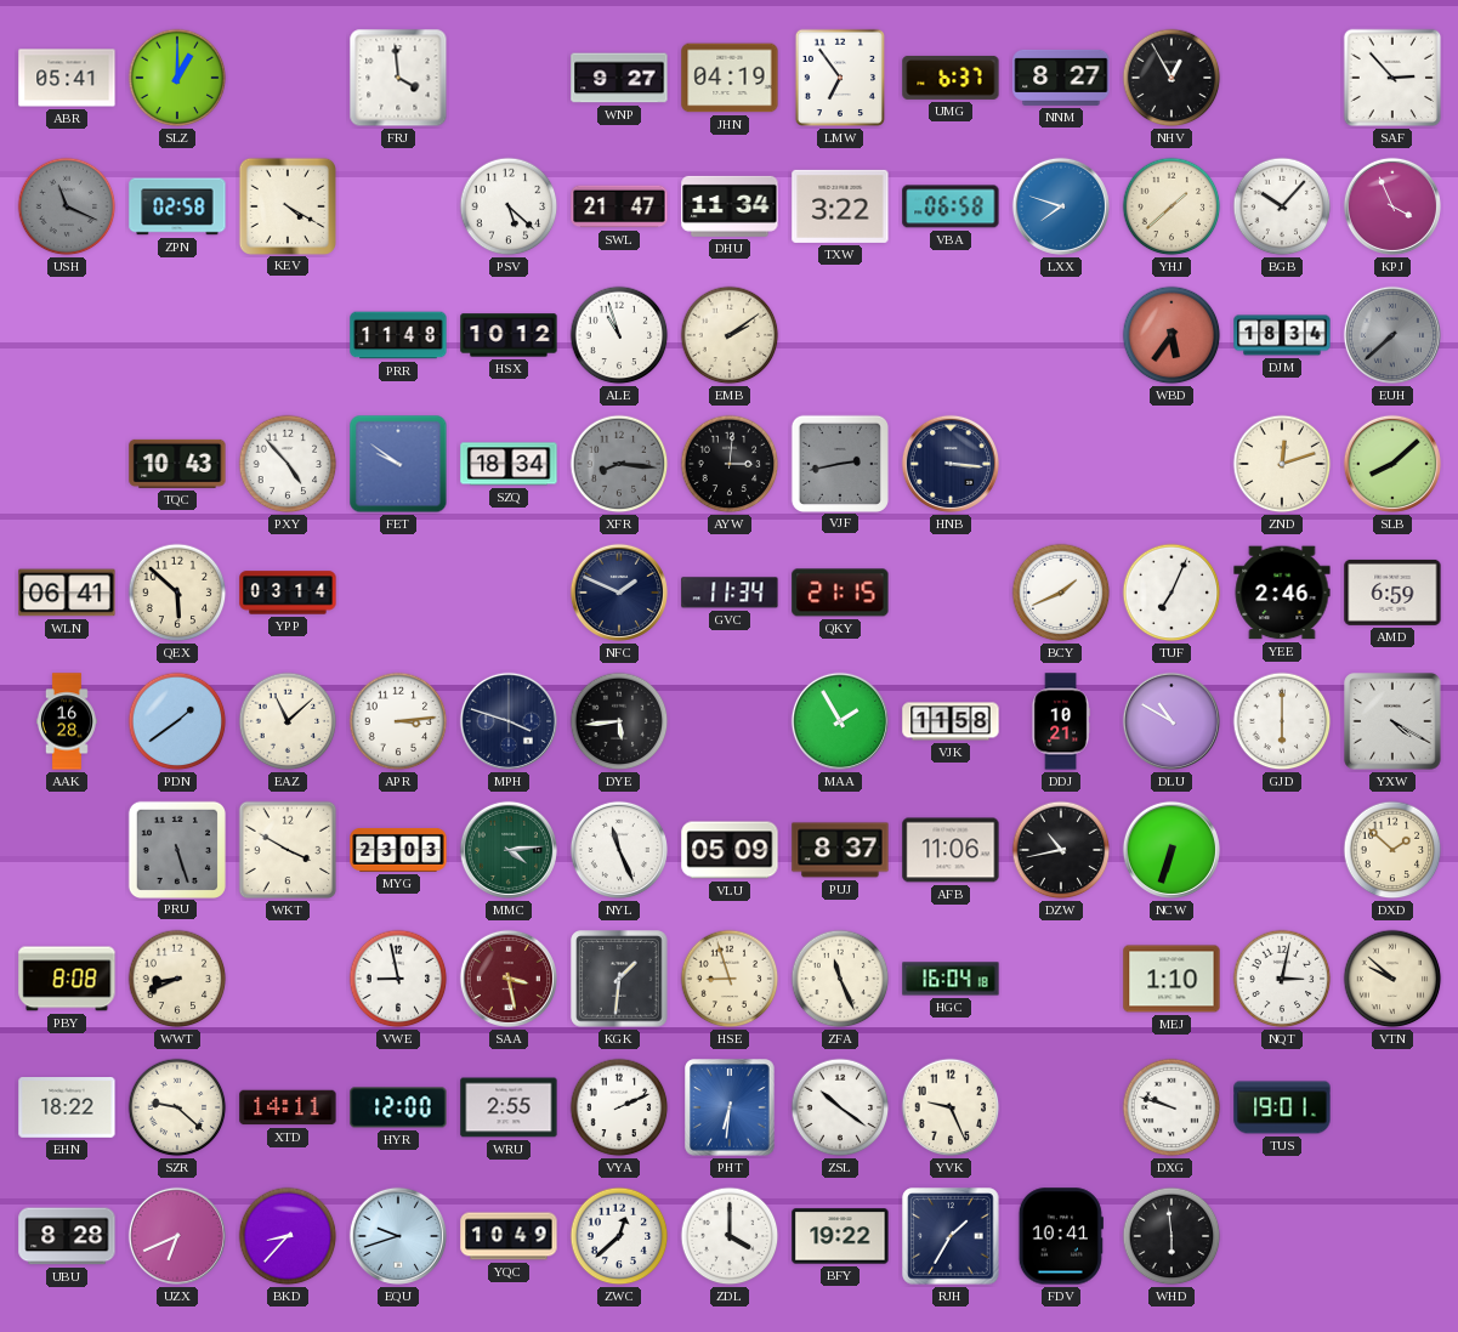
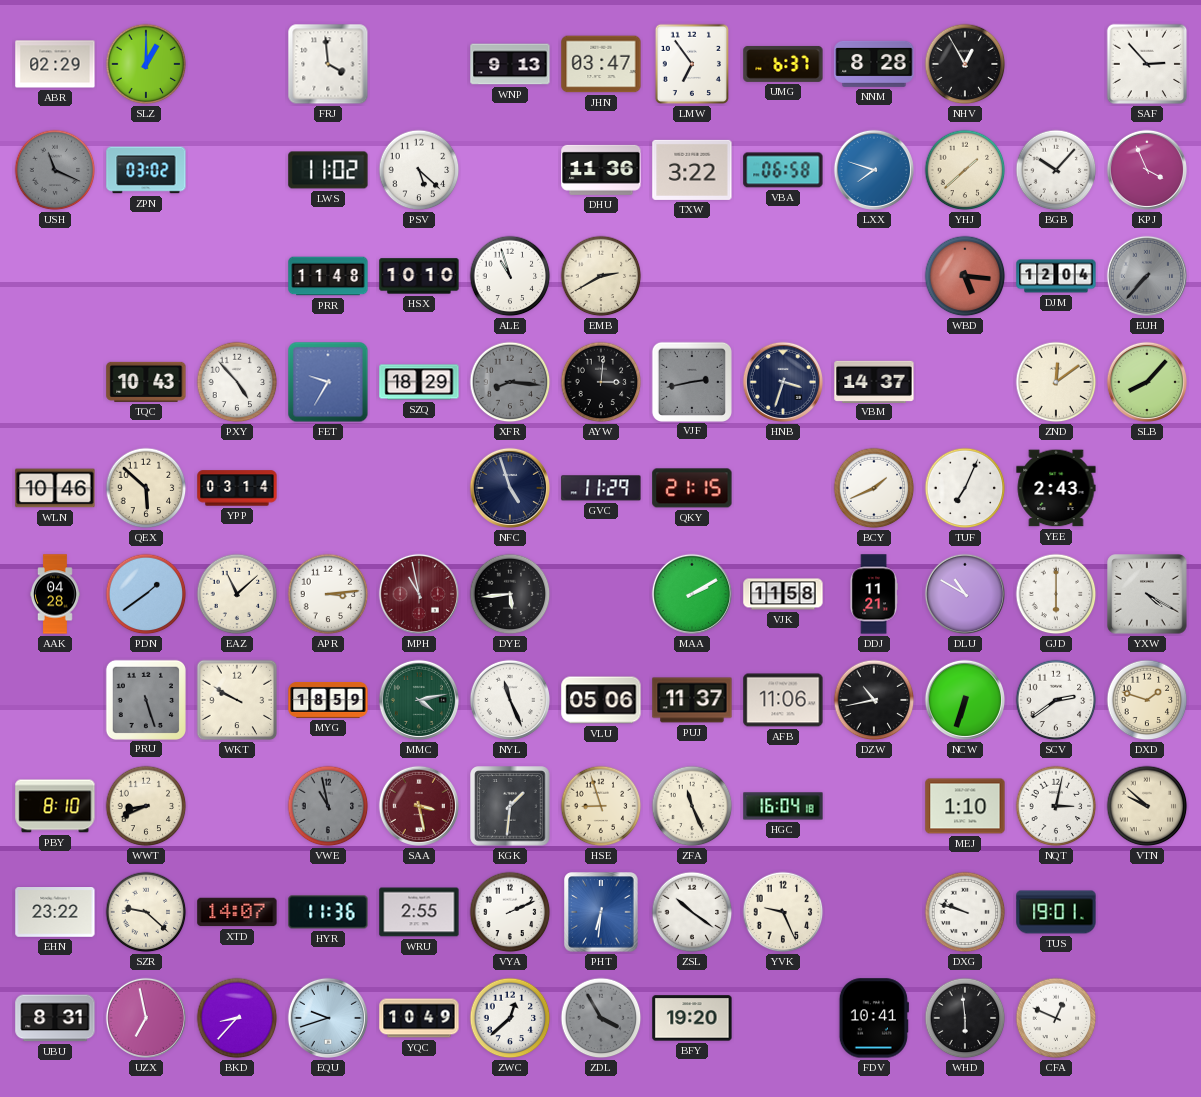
ABR: 05:41 -> 02:29 (55, 64)
WNP: 9:27 -> 9:13 (510, 64)
JHN: 04:19 -> 03:47 (601, 64)
NNM: 8:27 -> 8:28 (874, 64)
ZPN: 02:58 -> 03:02 (146, 170)
KEV: 4:20 -> none (287, 205)
LWS: none -> 11:02 (328, 170)
SWL: 21:47 -> none (619, 206)
DHU: 11:34 -> 11:36 (601, 170)
HSX: 10:12 -> 10:10 (419, 276)
EMB: 2:09 -> 2:40 (601, 276)
WBD: 5:36 -> 5:16 (965, 276)
DJM: 18:34 -> 12:04 (1056, 276)
EUH: 7:38 -> 7:37 (1147, 276)
FET: 9:51 -> 9:35 (328, 382)
SZQ: 18:34 -> 18:29 (419, 382)
HNB: 3:16 -> 3:33 (783, 382)
VBM: none -> 14:37 (874, 381)
ZND: 12:12 -> 12:09 (1056, 382)
SLB: 8:08 -> 8:07 (1147, 382)
WLN: 06:41 -> 10:46 (55, 488)
NFC: 1:49 -> 4:57 (510, 488)
GVC: 11:34 -> 11:29 (601, 488)
YEE: 2:46 -> 2:43 (1056, 488)
AMD: 6:59 -> none (1392, 593)
AAK: 16:28 -> 04:28 (55, 594)
MPH: 3:48 -> 10:58 (419, 594)
MPH dial: navy -> burgundy (419, 594)
MAA: 1:55 -> 2:10 (692, 594)
DDJ: 10:21 -> 11:21 (874, 594)
WKT: 3:50 -> 9:50 (237, 700)
MYG: 23:03 -> 18:59 (328, 701)
MMC: 4:14 -> 4:13 (419, 700)
VLU: 05:09 -> 05:06 (601, 700)
PUJ: 8:37 -> 11:37 (692, 700)
SCV: none -> 2:39 (1056, 700)
DXD: 1:52 -> 1:48 (1147, 700)
PBY: 8:08 -> 8:10 (55, 806)
VWE: 8:58 -> 10:58 (328, 806)
VWE dial: white -> grey (328, 806)
EHN: 18:22 -> 23:22 (55, 913)
XTD: 14:11 -> 14:07 (237, 912)
HYR: 12:00 -> 11:36 (328, 912)
UBU: 8:28 -> 8:31 (55, 1018)
UZX: 6:41 -> 6:58 (146, 1018)
ZDL: 4:00 -> 3:55 (601, 1018)
ZDL dial: white -> grey (601, 1018)
BFY: 19:22 -> 19:20 (692, 1018)
RJH: 1:35 -> none (951, 1236)
CFA: none -> 12:49 (1056, 1018)
